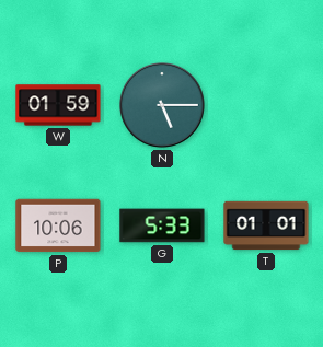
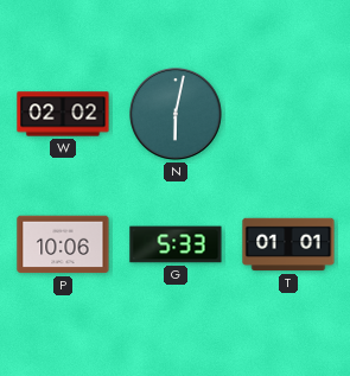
W: 01:59 -> 02:02 (63, 114)
N: 5:15 -> 6:02 (177, 115)
